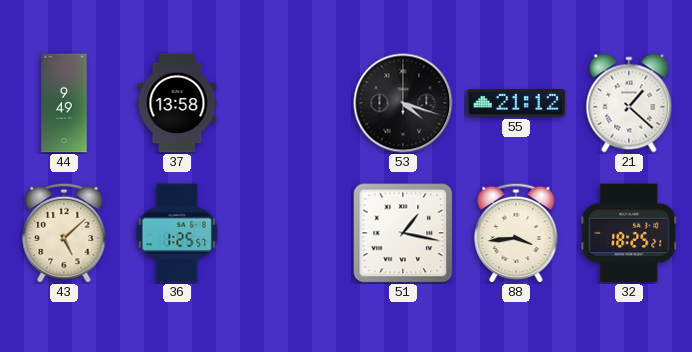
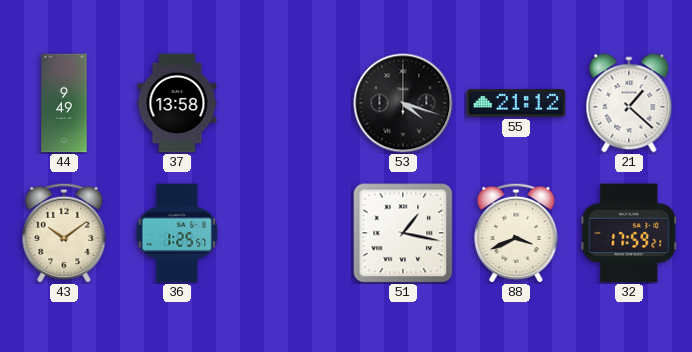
43: 5:08 -> 10:09 (64, 233)
88: 3:44 -> 3:41 (516, 233)
32: 18:25 -> 17:59 (629, 233)
